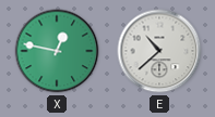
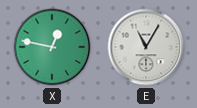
E: 10:38 -> 11:05 (146, 47)
